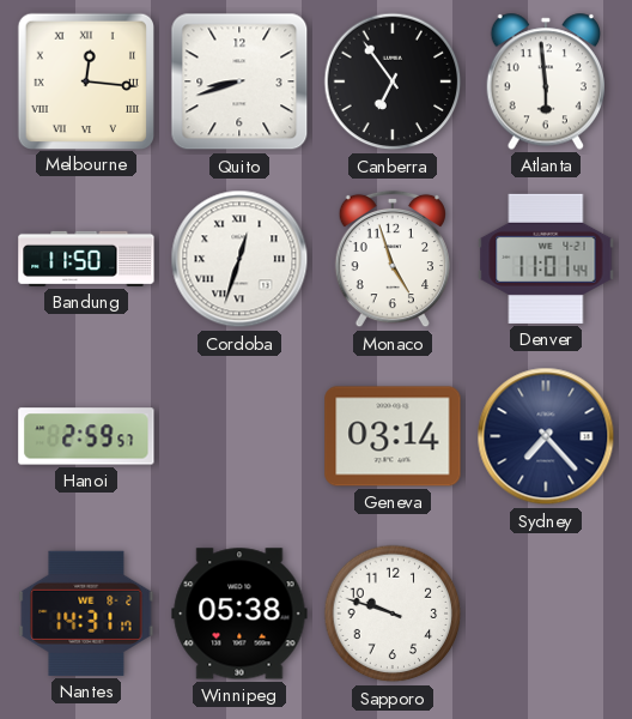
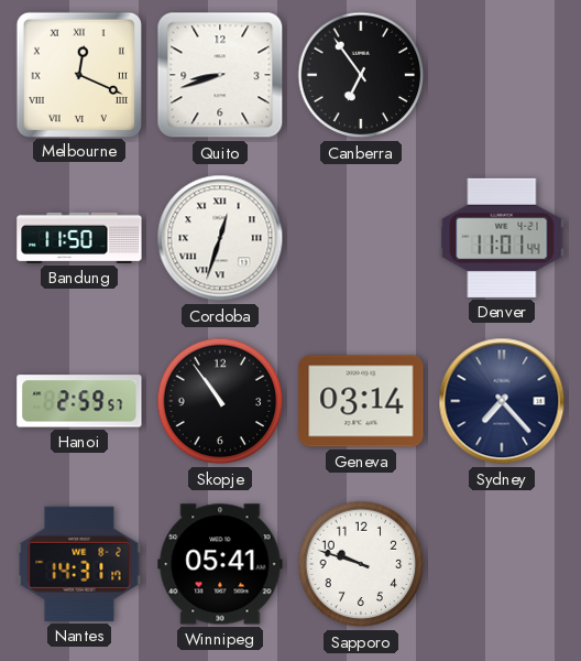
Melbourne: 12:16 -> 12:19 (78, 74)
Atlanta: 5:59 -> none (545, 81)
Monaco: 4:57 -> none (391, 259)
Skopje: none -> 10:54 (220, 401)
Winnipeg: 05:38 -> 05:41 (220, 564)
